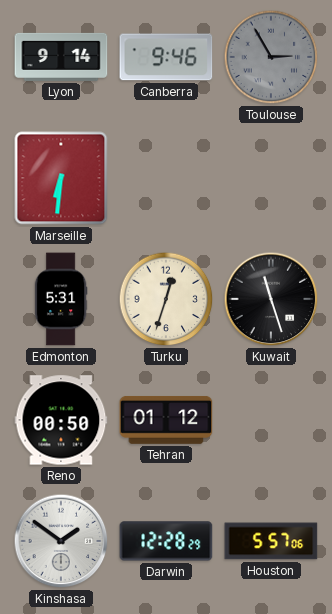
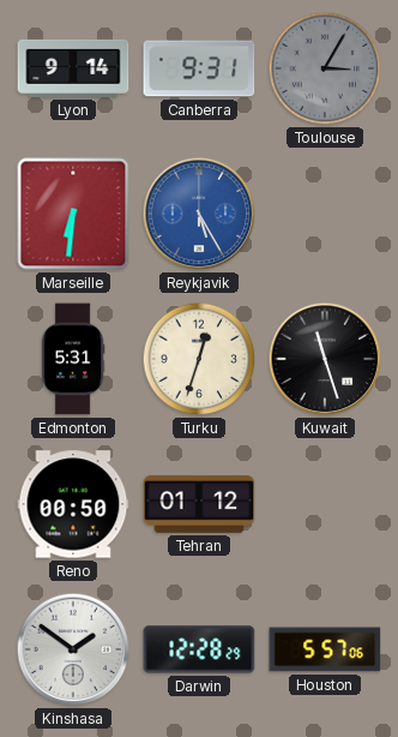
Canberra: 9:46 -> 9:31 (199, 68)
Toulouse: 2:55 -> 3:05 (325, 68)
Reykjavik: none -> 5:25 (199, 214)
